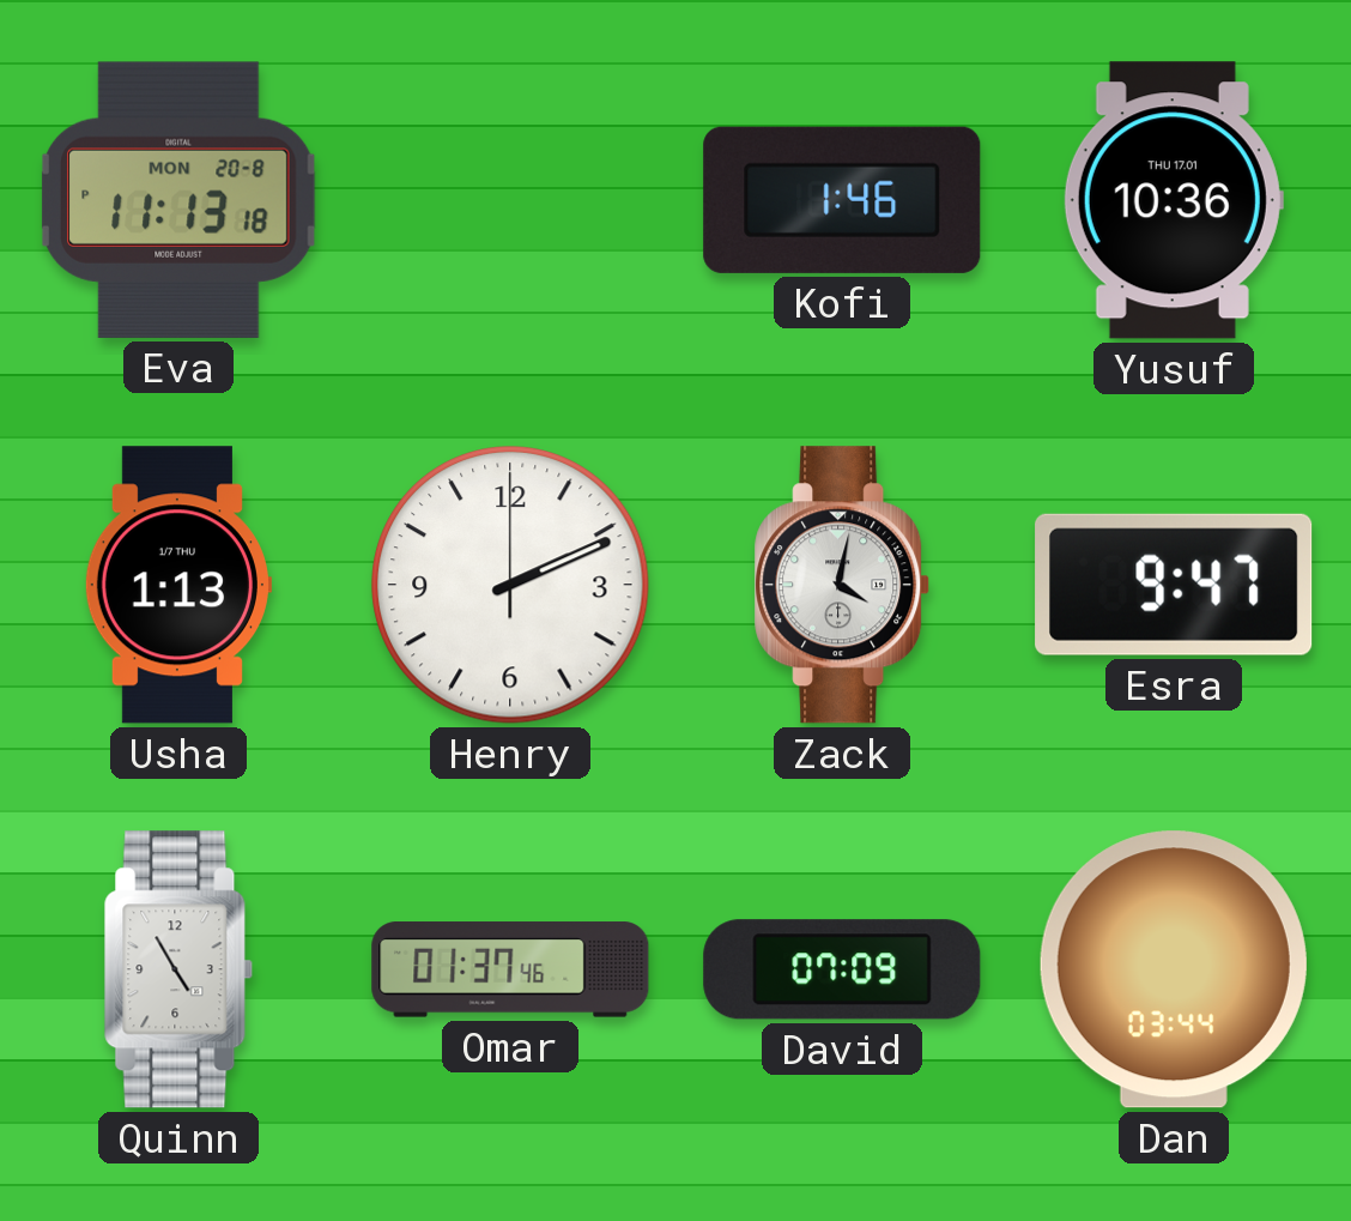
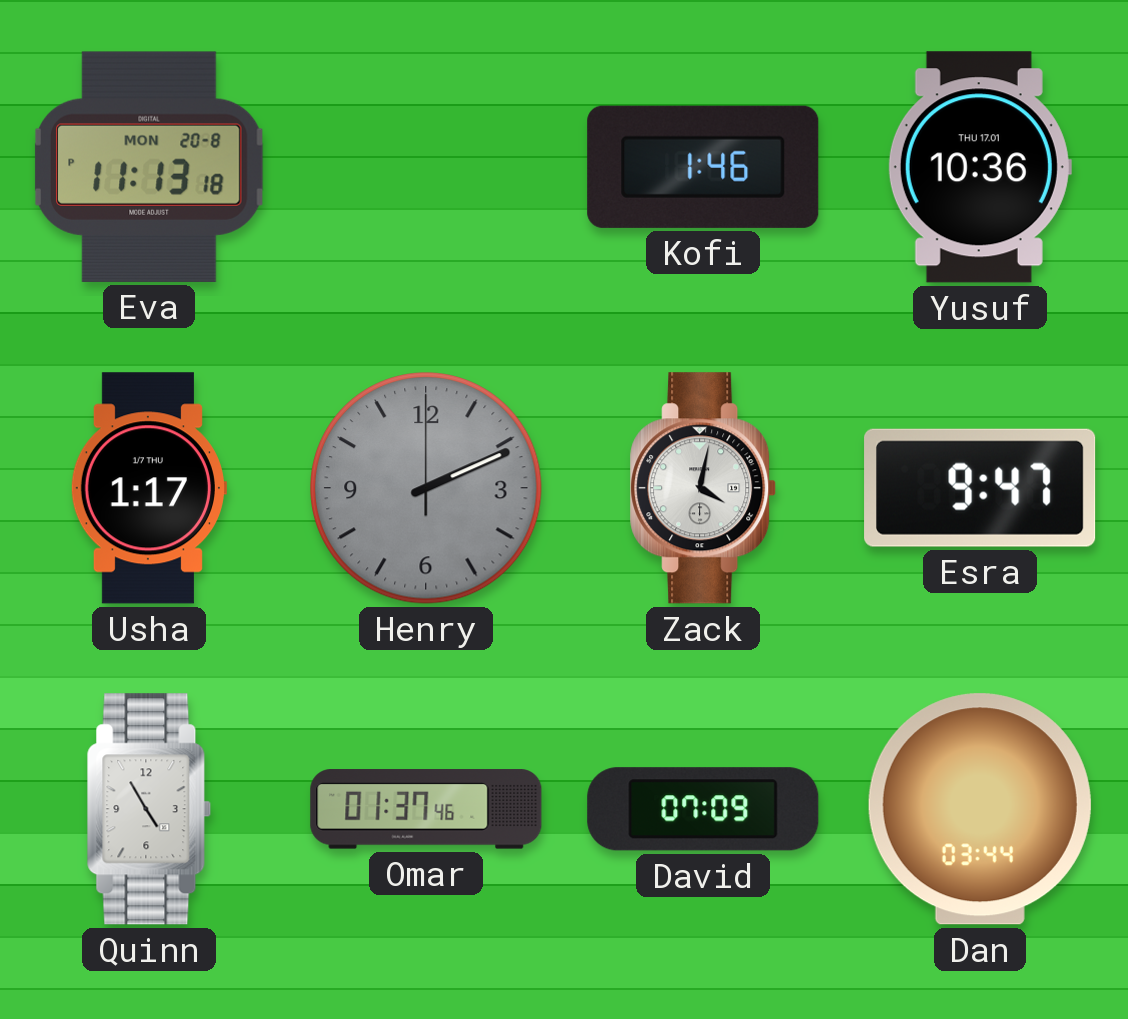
Usha: 1:13 -> 1:17 (148, 488)
Henry dial: white -> grey (426, 488)
